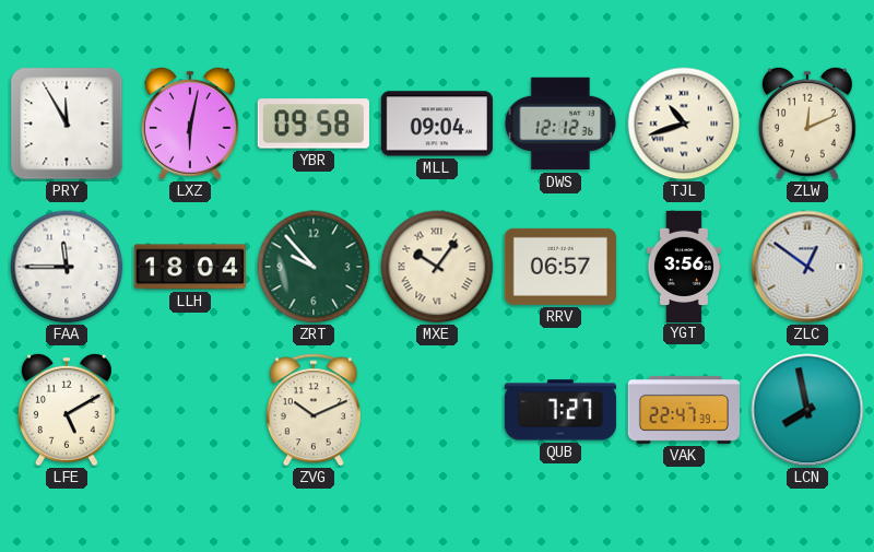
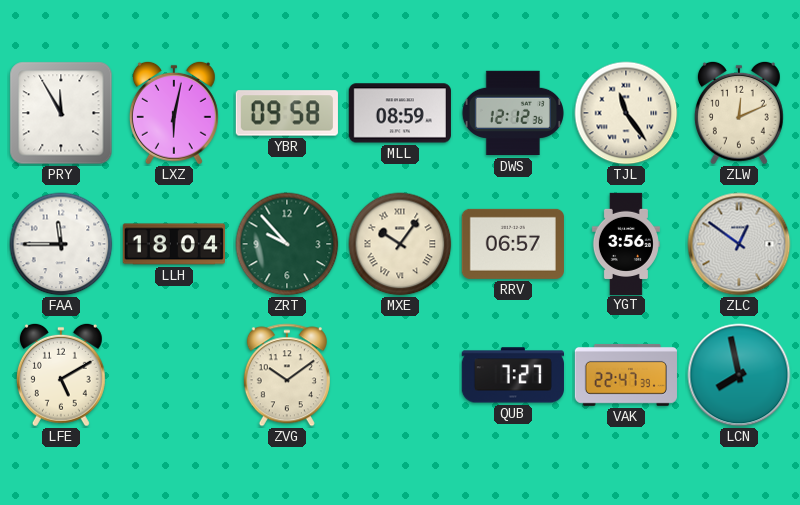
MLL: 09:04 -> 08:59 (400, 113)
TJL: 10:42 -> 11:24 (626, 113)
ZVG: 10:11 -> 10:09 (287, 375)
